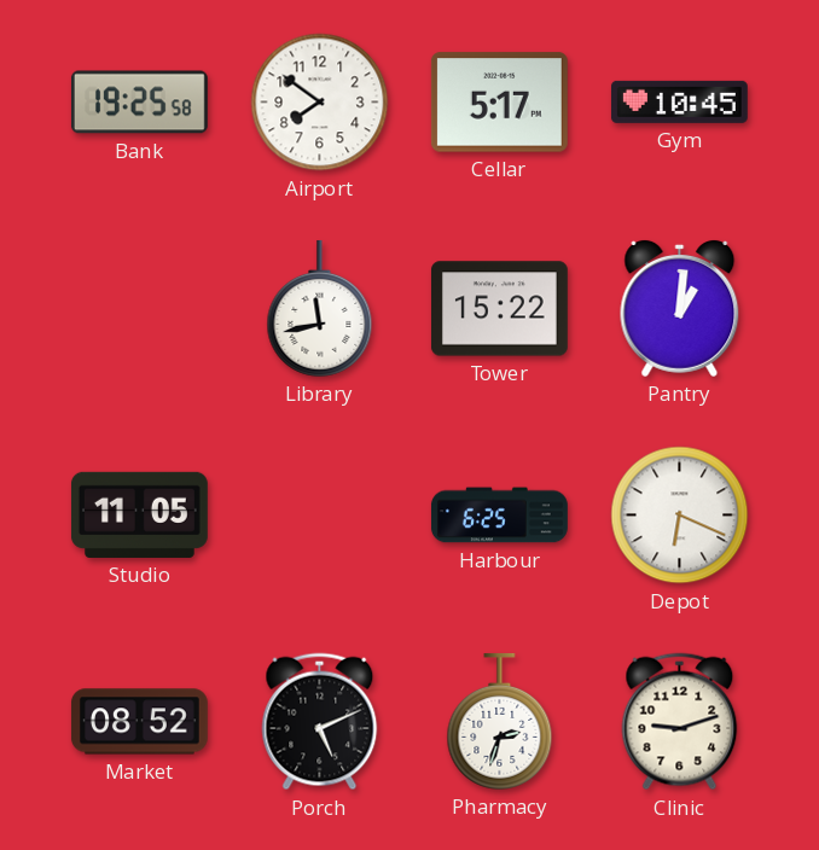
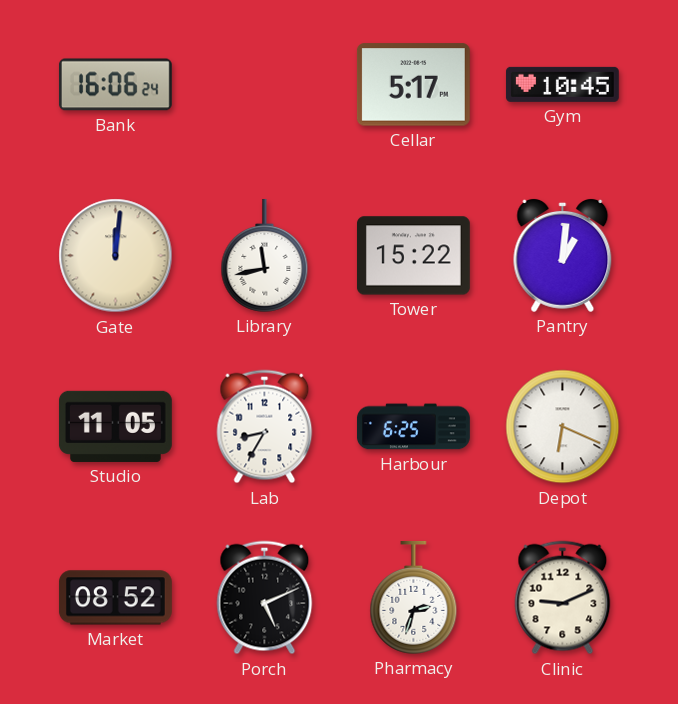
Bank: 19:25 -> 16:06 (115, 85)
Airport: 7:51 -> none (320, 103)
Gate: none -> 12:01 (116, 256)
Lab: none -> 8:35 (265, 427)
Clinic: 9:12 -> 9:11 (563, 598)
